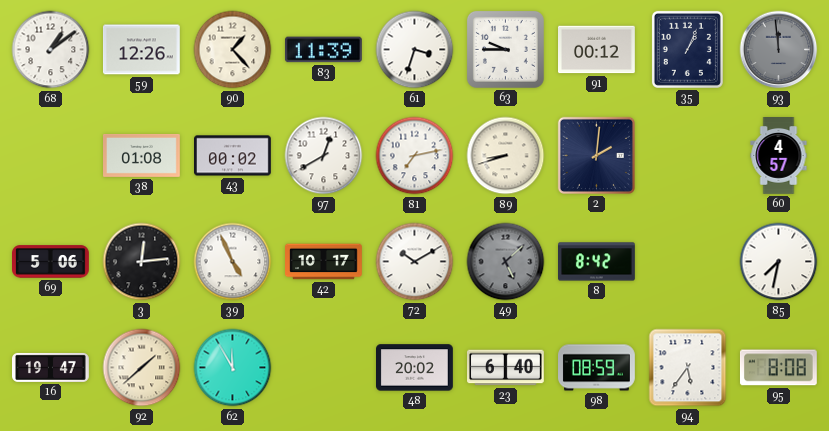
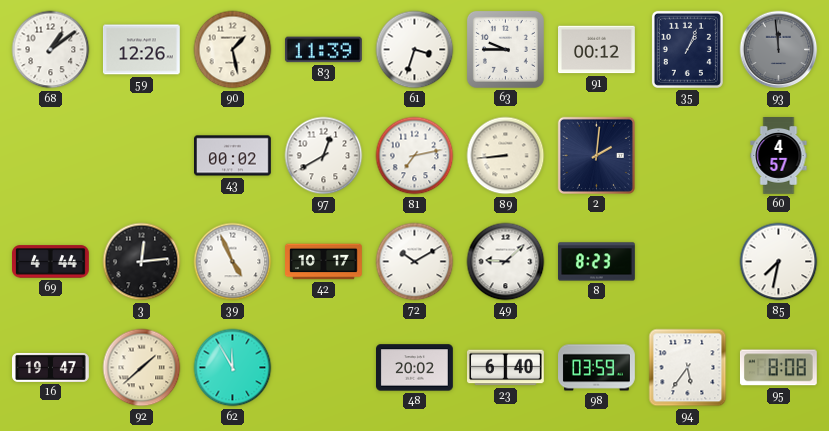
90: 1:23 -> 1:28 (233, 50)
38: 01:08 -> none (142, 155)
89: 8:42 -> 8:44 (506, 156)
69: 5:06 -> 4:44 (51, 262)
49: 5:08 -> 9:08 (506, 262)
49 dial: grey -> white (506, 262)
8: 8:42 -> 8:23 (597, 262)
98: 08:59 -> 03:59 (597, 368)
